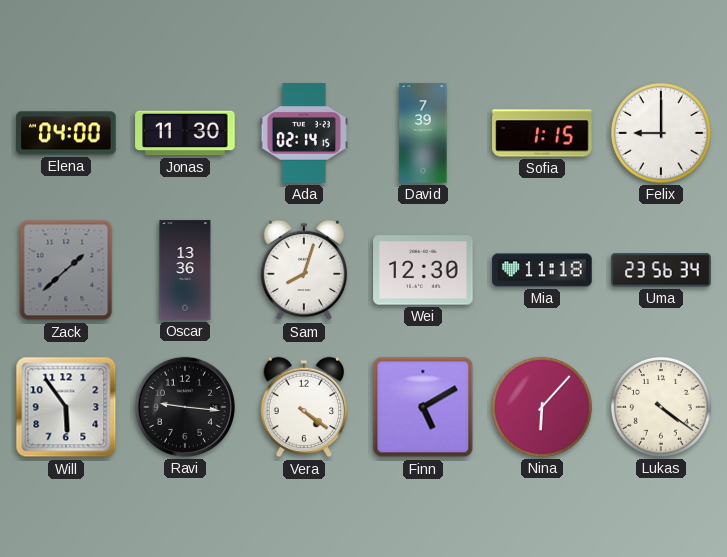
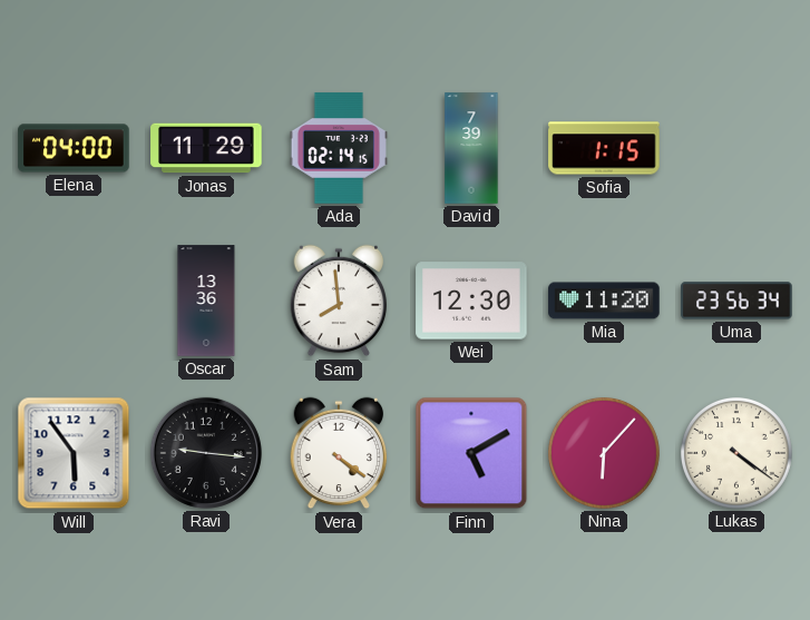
Jonas: 11:30 -> 11:29 (206, 148)
Felix: 9:00 -> none (661, 133)
Zack: 1:38 -> none (66, 270)
Sam: 8:03 -> 7:59 (339, 301)
Mia: 11:18 -> 11:20 (604, 301)
